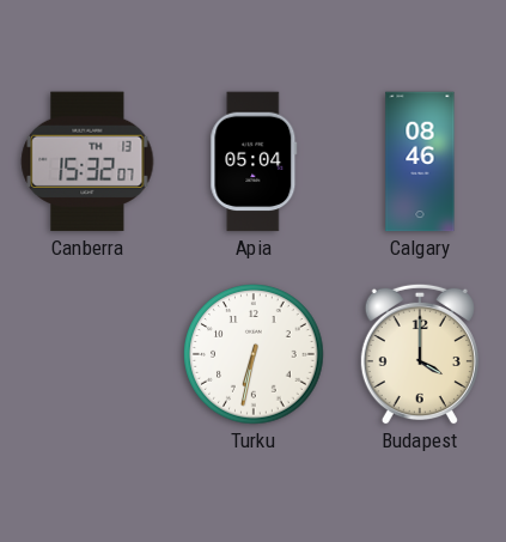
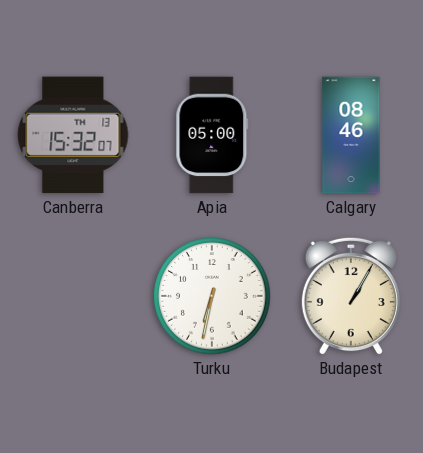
Apia: 05:04 -> 05:00 (212, 135)
Budapest: 4:00 -> 1:05 (351, 296)
